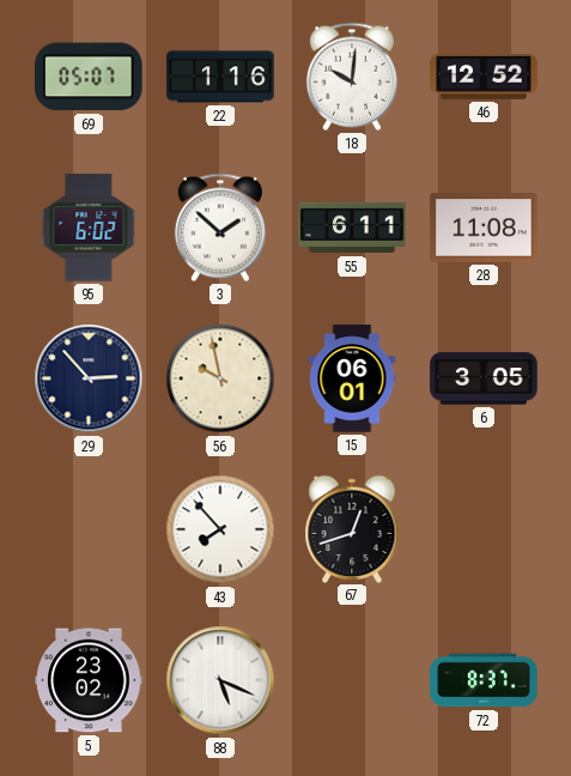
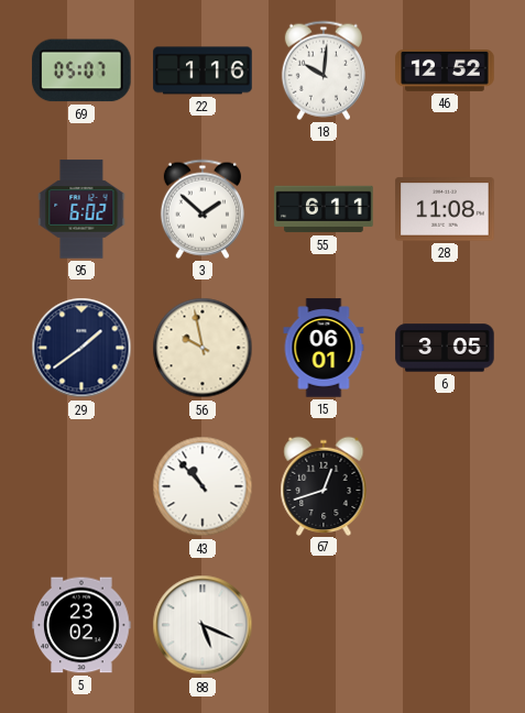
29: 2:53 -> 1:39 (81, 348)
43: 7:53 -> 10:53 (203, 486)
72: 8:37 -> none (484, 680)
